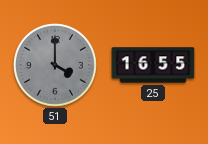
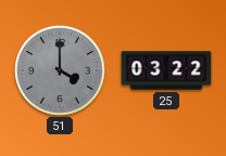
25: 16:55 -> 03:22 (166, 70)
